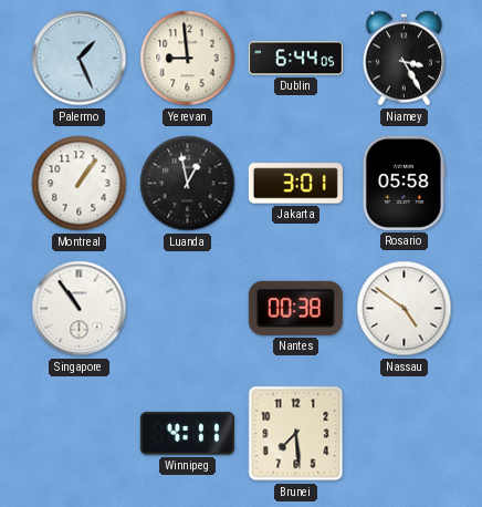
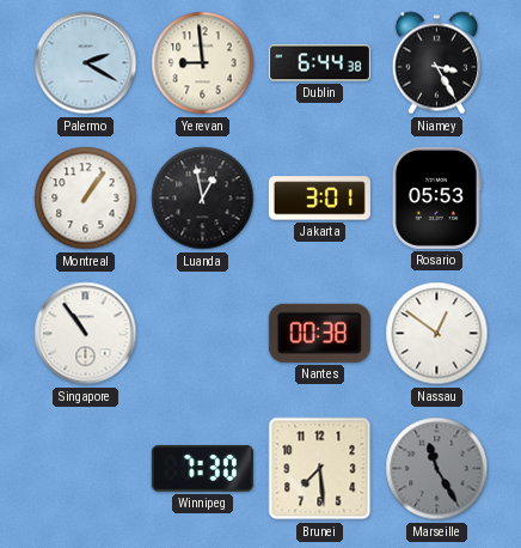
Palermo: 1:26 -> 2:20 (86, 63)
Dublin: 6:44:05 -> 6:44:38 (319, 63)
Rosario: 05:58 -> 05:53 (436, 197)
Nassau: 4:51 -> 12:51 (437, 334)
Winnipeg: 4:11 -> 7:30 (202, 469)
Marseille: none -> 11:25 (437, 469)
